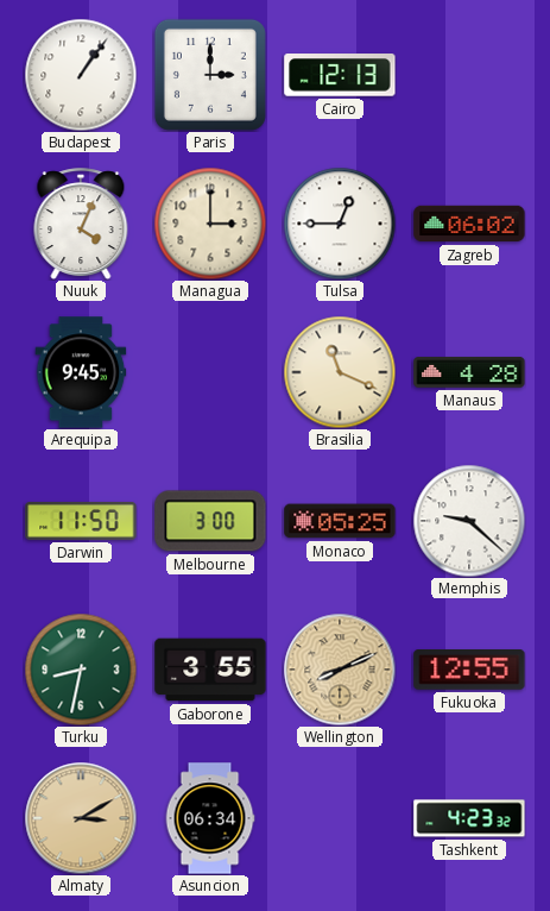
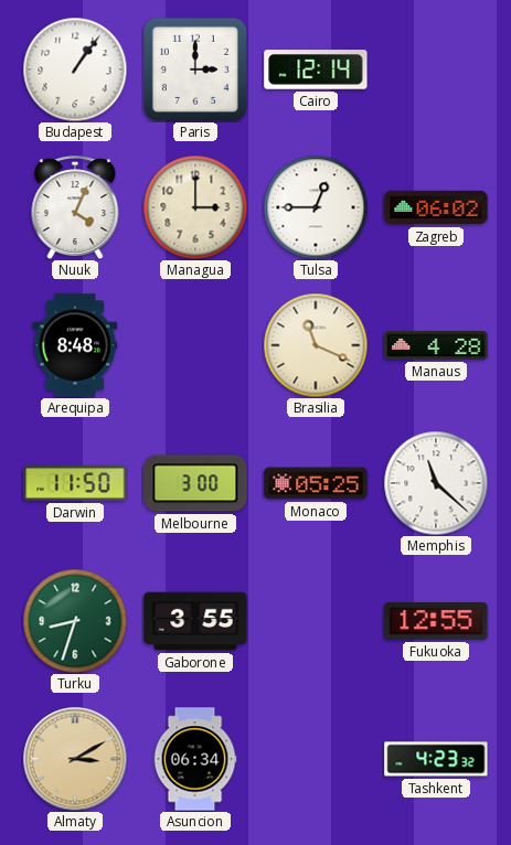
Cairo: 12:13 -> 12:14 (316, 69)
Arequipa: 9:45 -> 8:48 (75, 345)
Memphis: 9:22 -> 11:22 (436, 483)
Turku: 8:32 -> 8:33 (75, 621)
Wellington: 8:11 -> none (340, 670)
